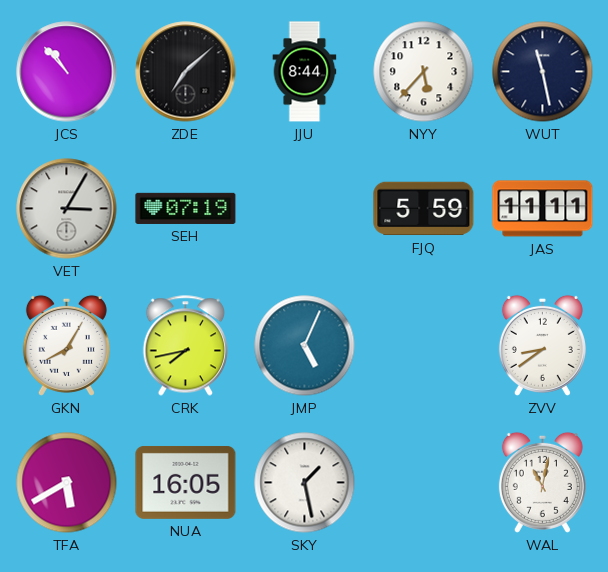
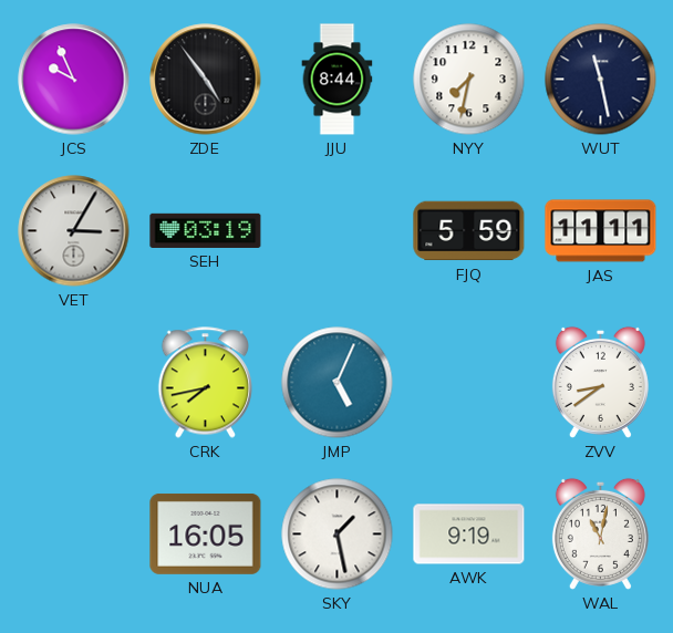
JCS: 10:53 -> 9:56 (74, 80)
ZDE: 7:08 -> 4:54 (206, 80)
NYY: 5:37 -> 7:32 (469, 80)
SEH: 07:19 -> 03:19 (206, 230)
GKN: 8:05 -> none (66, 345)
TFA: 5:40 -> none (67, 483)
AWK: none -> 9:19 (469, 535)
